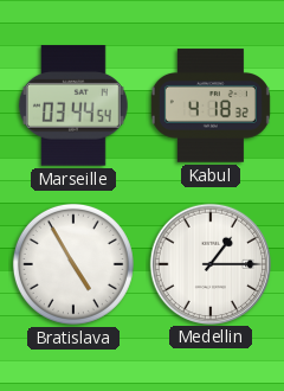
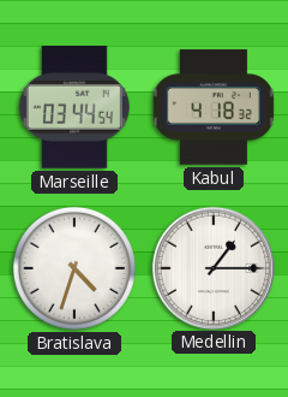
Bratislava: 4:55 -> 4:33 (74, 268)
